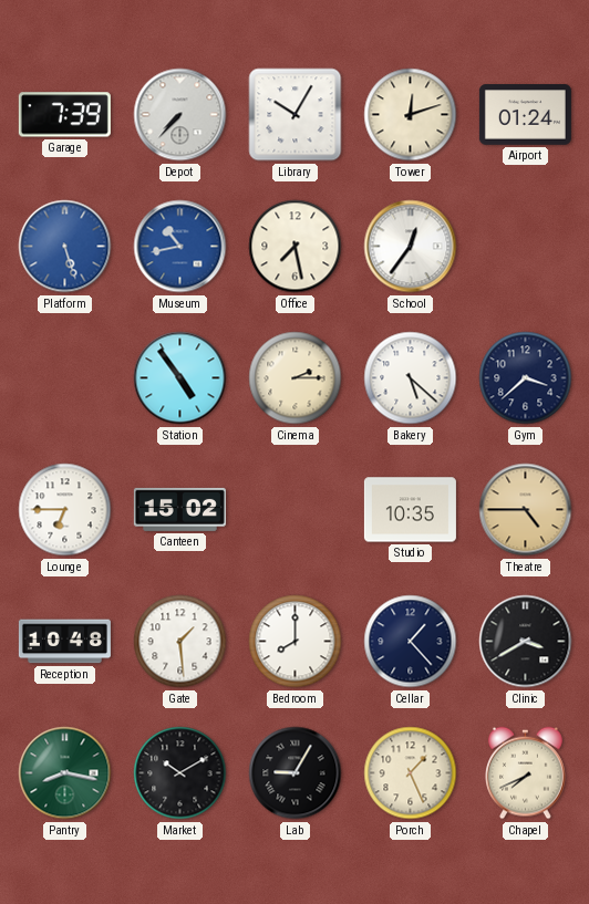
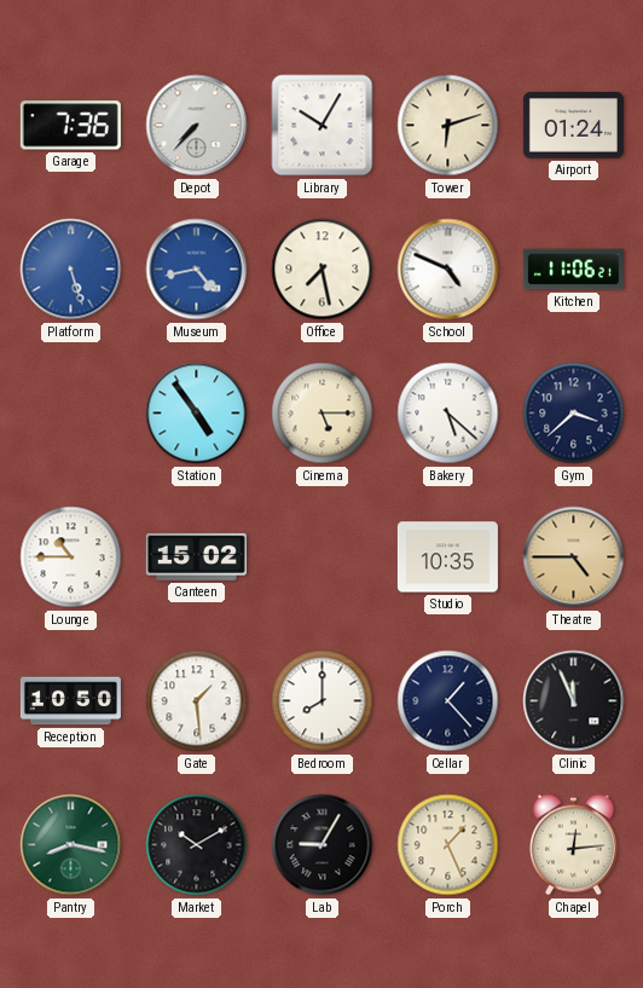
Garage: 7:39 -> 7:36 (70, 126)
Tower: 12:12 -> 6:12 (448, 126)
Museum: 10:43 -> 4:43 (197, 270)
School: 12:36 -> 4:49 (448, 270)
Kitchen: none -> 11:06 (573, 270)
Cinema: 2:15 -> 5:15 (323, 414)
Lounge: 6:45 -> 10:45 (71, 557)
Reception: 10:48 -> 10:50 (70, 701)
Clinic: 3:40 -> 11:56 (574, 701)
Chapel: 7:41 -> 12:14 (574, 845)
